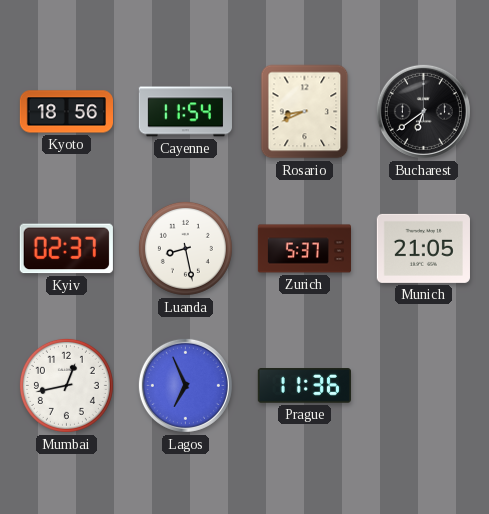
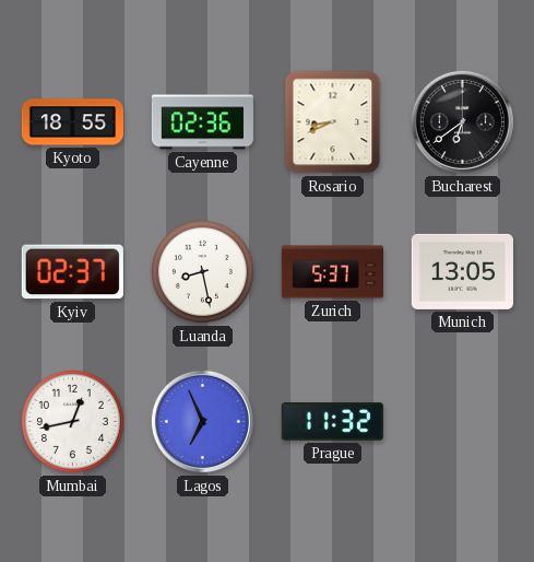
Kyoto: 18:56 -> 18:55 (72, 122)
Cayenne: 11:54 -> 02:36 (202, 122)
Munich: 21:05 -> 13:05 (462, 271)
Prague: 11:36 -> 11:32 (332, 422)
